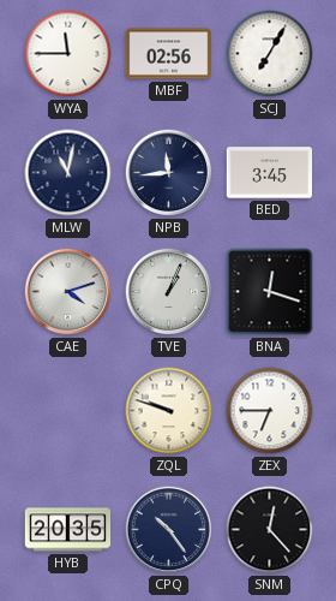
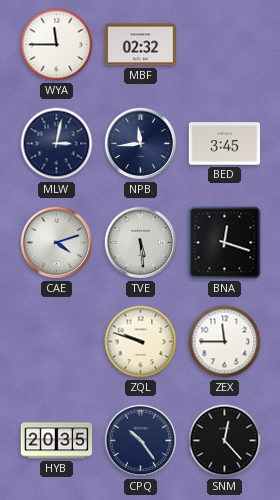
MBF: 02:56 -> 02:32 (141, 45)
SCJ: 7:05 -> none (270, 54)
MLW: 11:02 -> 3:02 (57, 144)
TVE: 1:04 -> 5:29 (141, 243)
ZEX: 6:45 -> 11:45 (225, 342)
